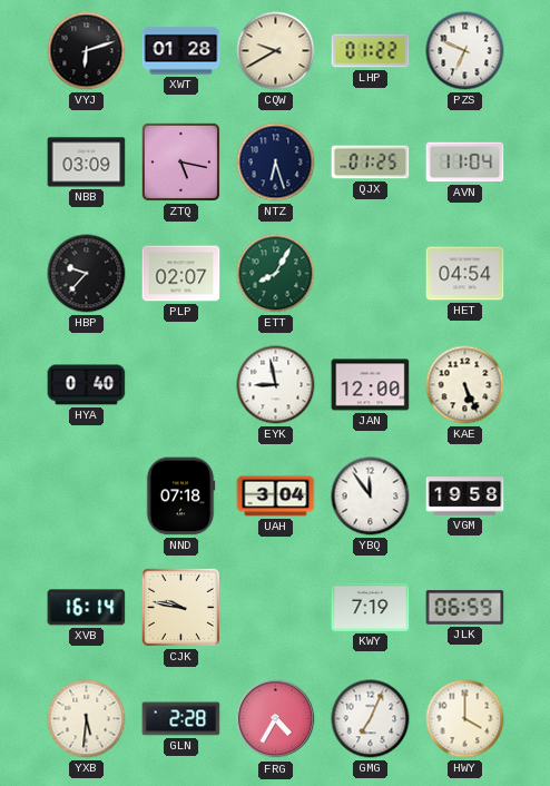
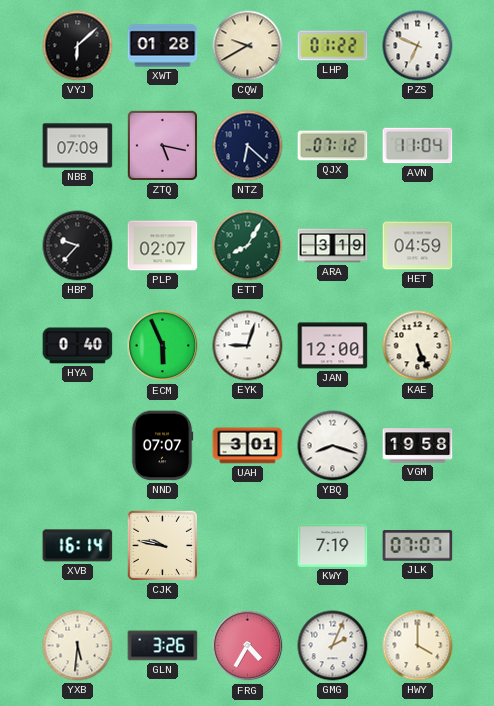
VYJ: 6:12 -> 6:08 (78, 46)
NBB: 03:09 -> 07:09 (78, 146)
NTZ: 6:27 -> 6:22 (248, 146)
QJX: 01:25 -> 07:12 (333, 146)
ARA: none -> 3:19 (333, 246)
HET: 04:54 -> 04:59 (418, 246)
ECM: none -> 5:56 (163, 346)
EYK: 8:58 -> 9:03 (248, 346)
NND: 07:18 -> 07:07 (162, 446)
UAH: 3:04 -> 3:01 (248, 446)
YBQ: 11:54 -> 8:18 (333, 446)
JLK: 06:59 -> 07:07 (418, 546)
GLN: 2:28 -> 3:26 (163, 646)
GMG: 7:04 -> 2:04 (333, 646)
